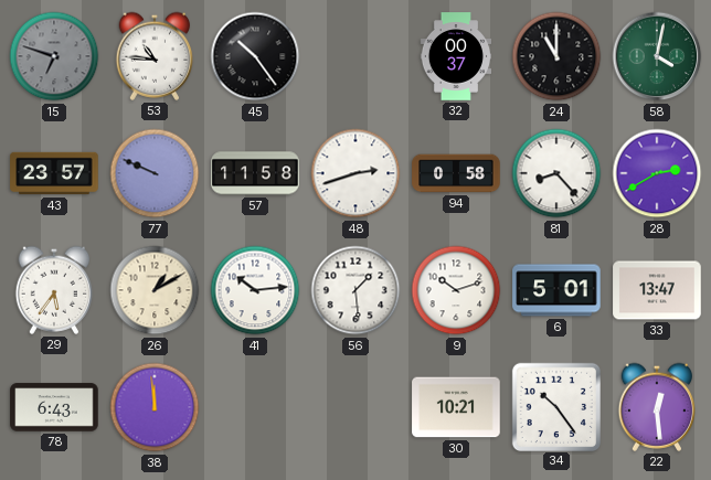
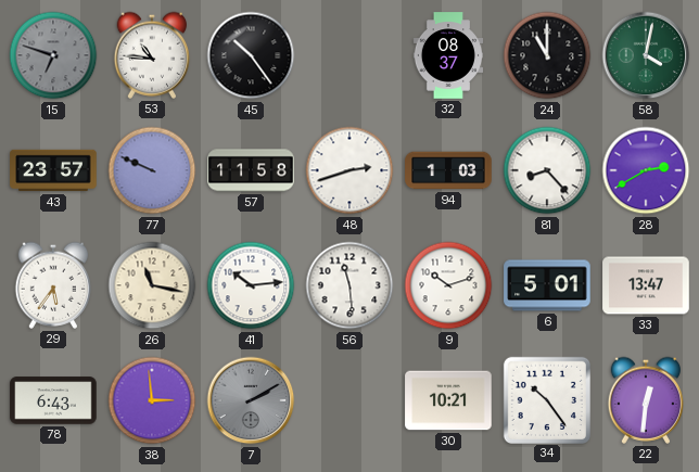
32: 00:37 -> 08:37 (447, 55)
94: 0:58 -> 1:03 (448, 170)
26: 1:10 -> 11:17 (152, 285)
56: 1:29 -> 11:29 (349, 285)
38: 11:59 -> 2:59 (152, 400)
7: none -> 2:10 (251, 400)
22: 12:29 -> 12:31 (646, 400)
